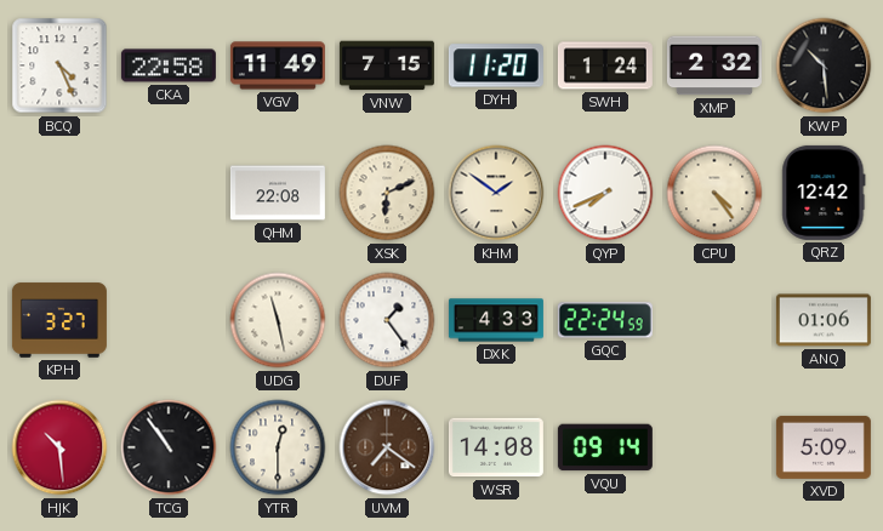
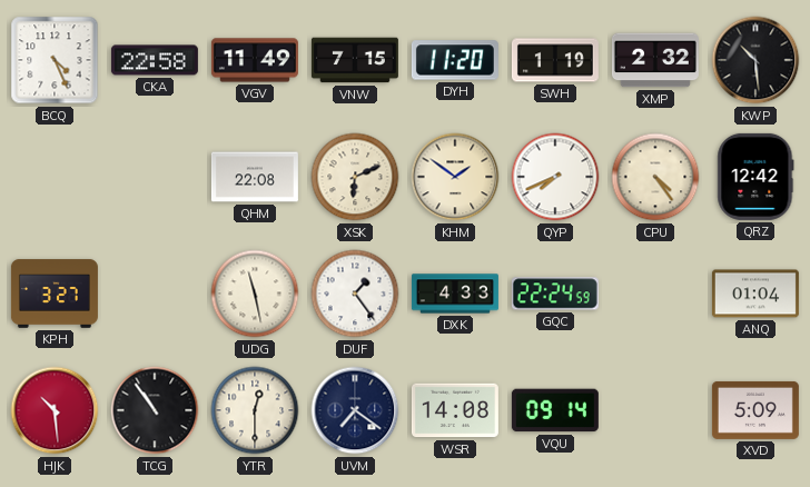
SWH: 1:24 -> 1:19 (555, 60)
ANQ: 01:06 -> 01:04 (755, 294)
UVM dial: brown -> navy (355, 410)
